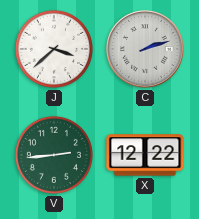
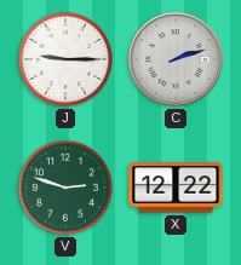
J: 3:38 -> 9:15 (65, 59)
V: 2:44 -> 2:48 (65, 188)
